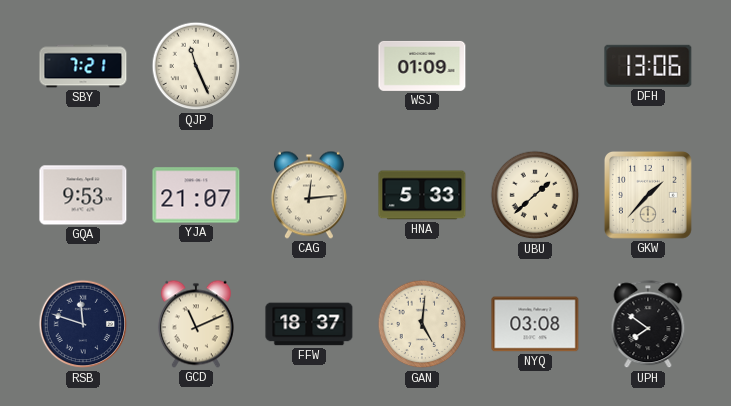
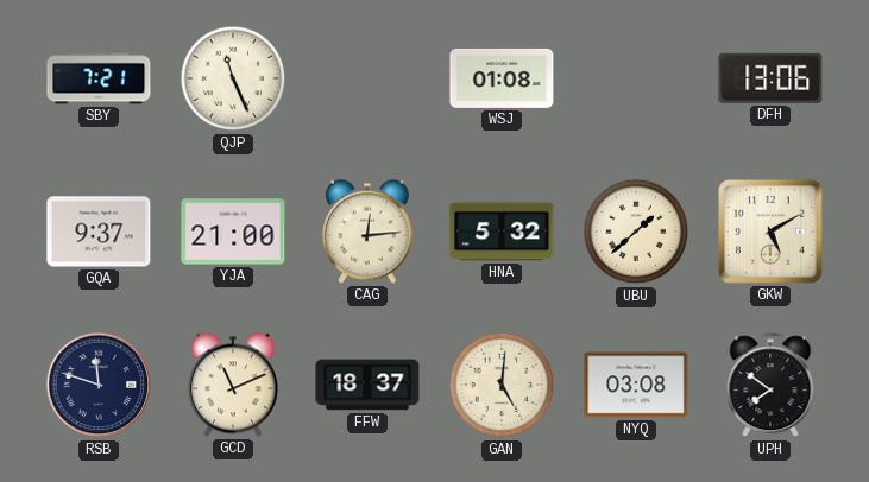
WSJ: 01:09 -> 01:08 (502, 78)
GQA: 9:53 -> 9:37 (99, 232)
YJA: 21:07 -> 21:00 (233, 232)
HNA: 5:33 -> 5:32 (502, 232)
GKW: 1:37 -> 5:10 (770, 232)
